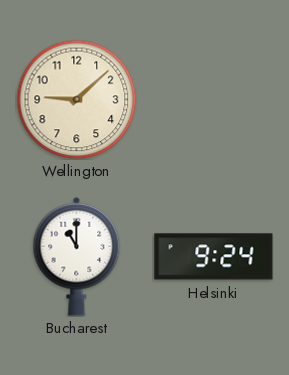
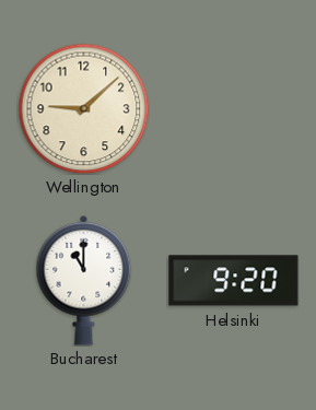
Helsinki: 9:24 -> 9:20 (234, 281)
